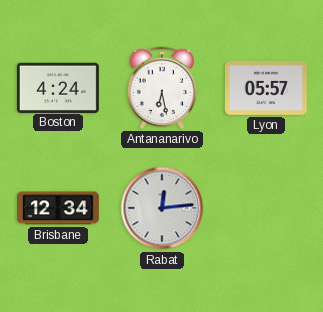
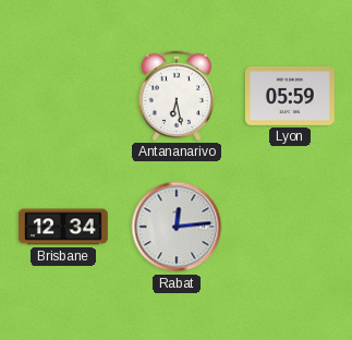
Boston: 4:24 -> none (58, 87)
Lyon: 05:57 -> 05:59 (290, 96)
